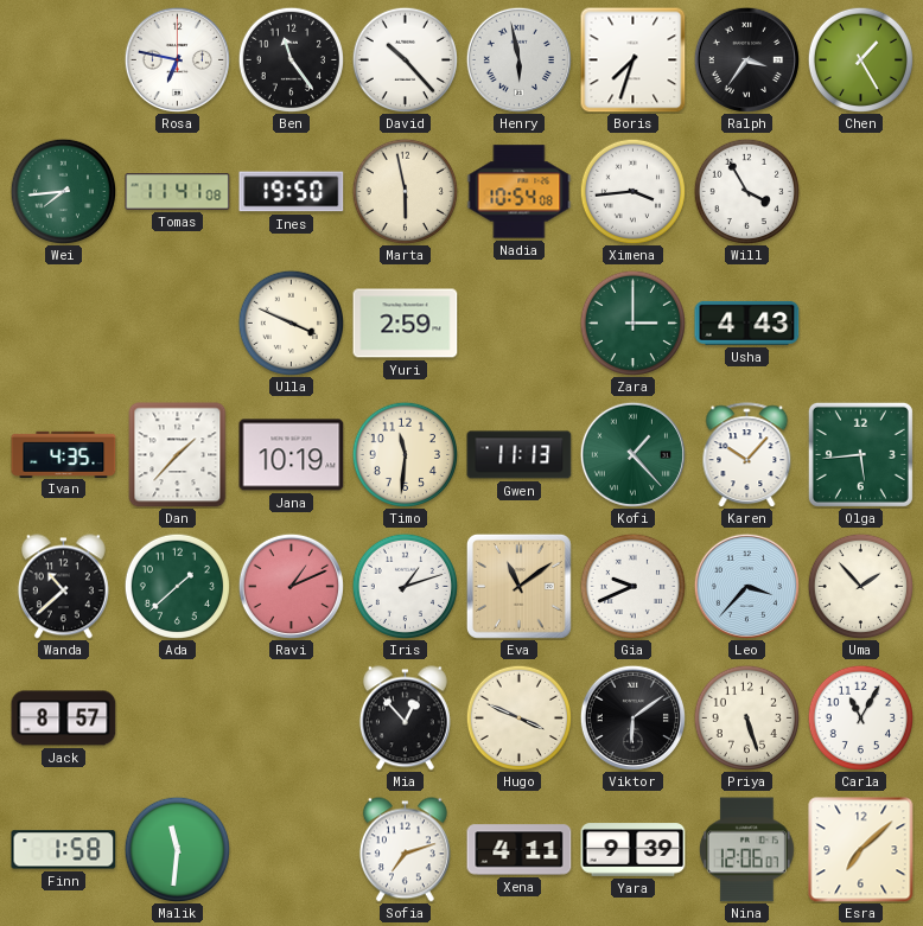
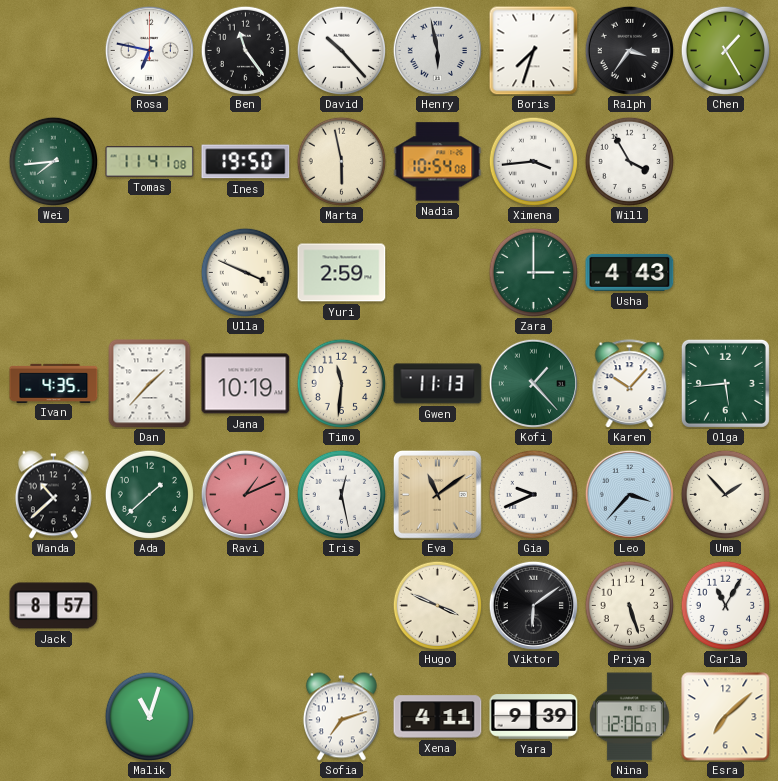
Iris: 1:12 -> 12:28 (341, 494)
Mia: 12:53 -> none (405, 719)
Finn: 1:58 -> none (64, 850)
Malik: 11:31 -> 11:03 (149, 716)
